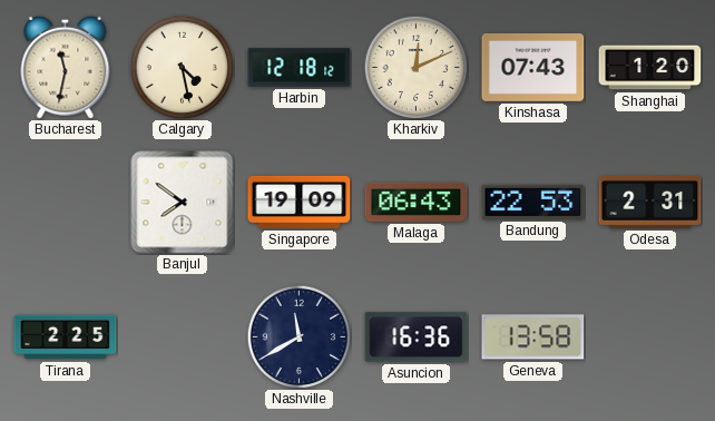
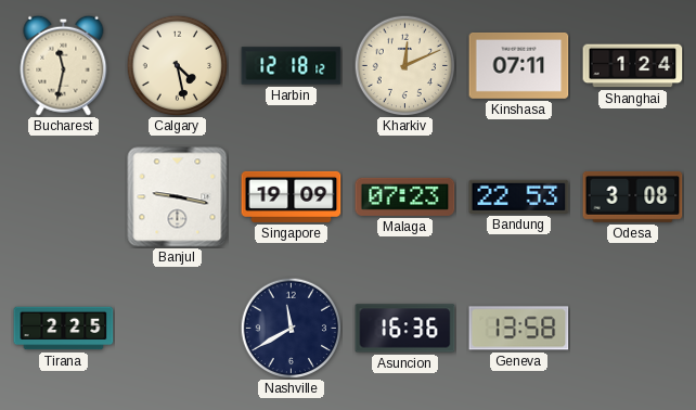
Kinshasa: 07:43 -> 07:11 (519, 65)
Shanghai: 1:20 -> 1:24 (633, 66)
Banjul: 7:51 -> 9:17 (178, 197)
Malaga: 06:43 -> 07:23 (405, 196)
Odesa: 2:31 -> 3:08 (633, 196)
